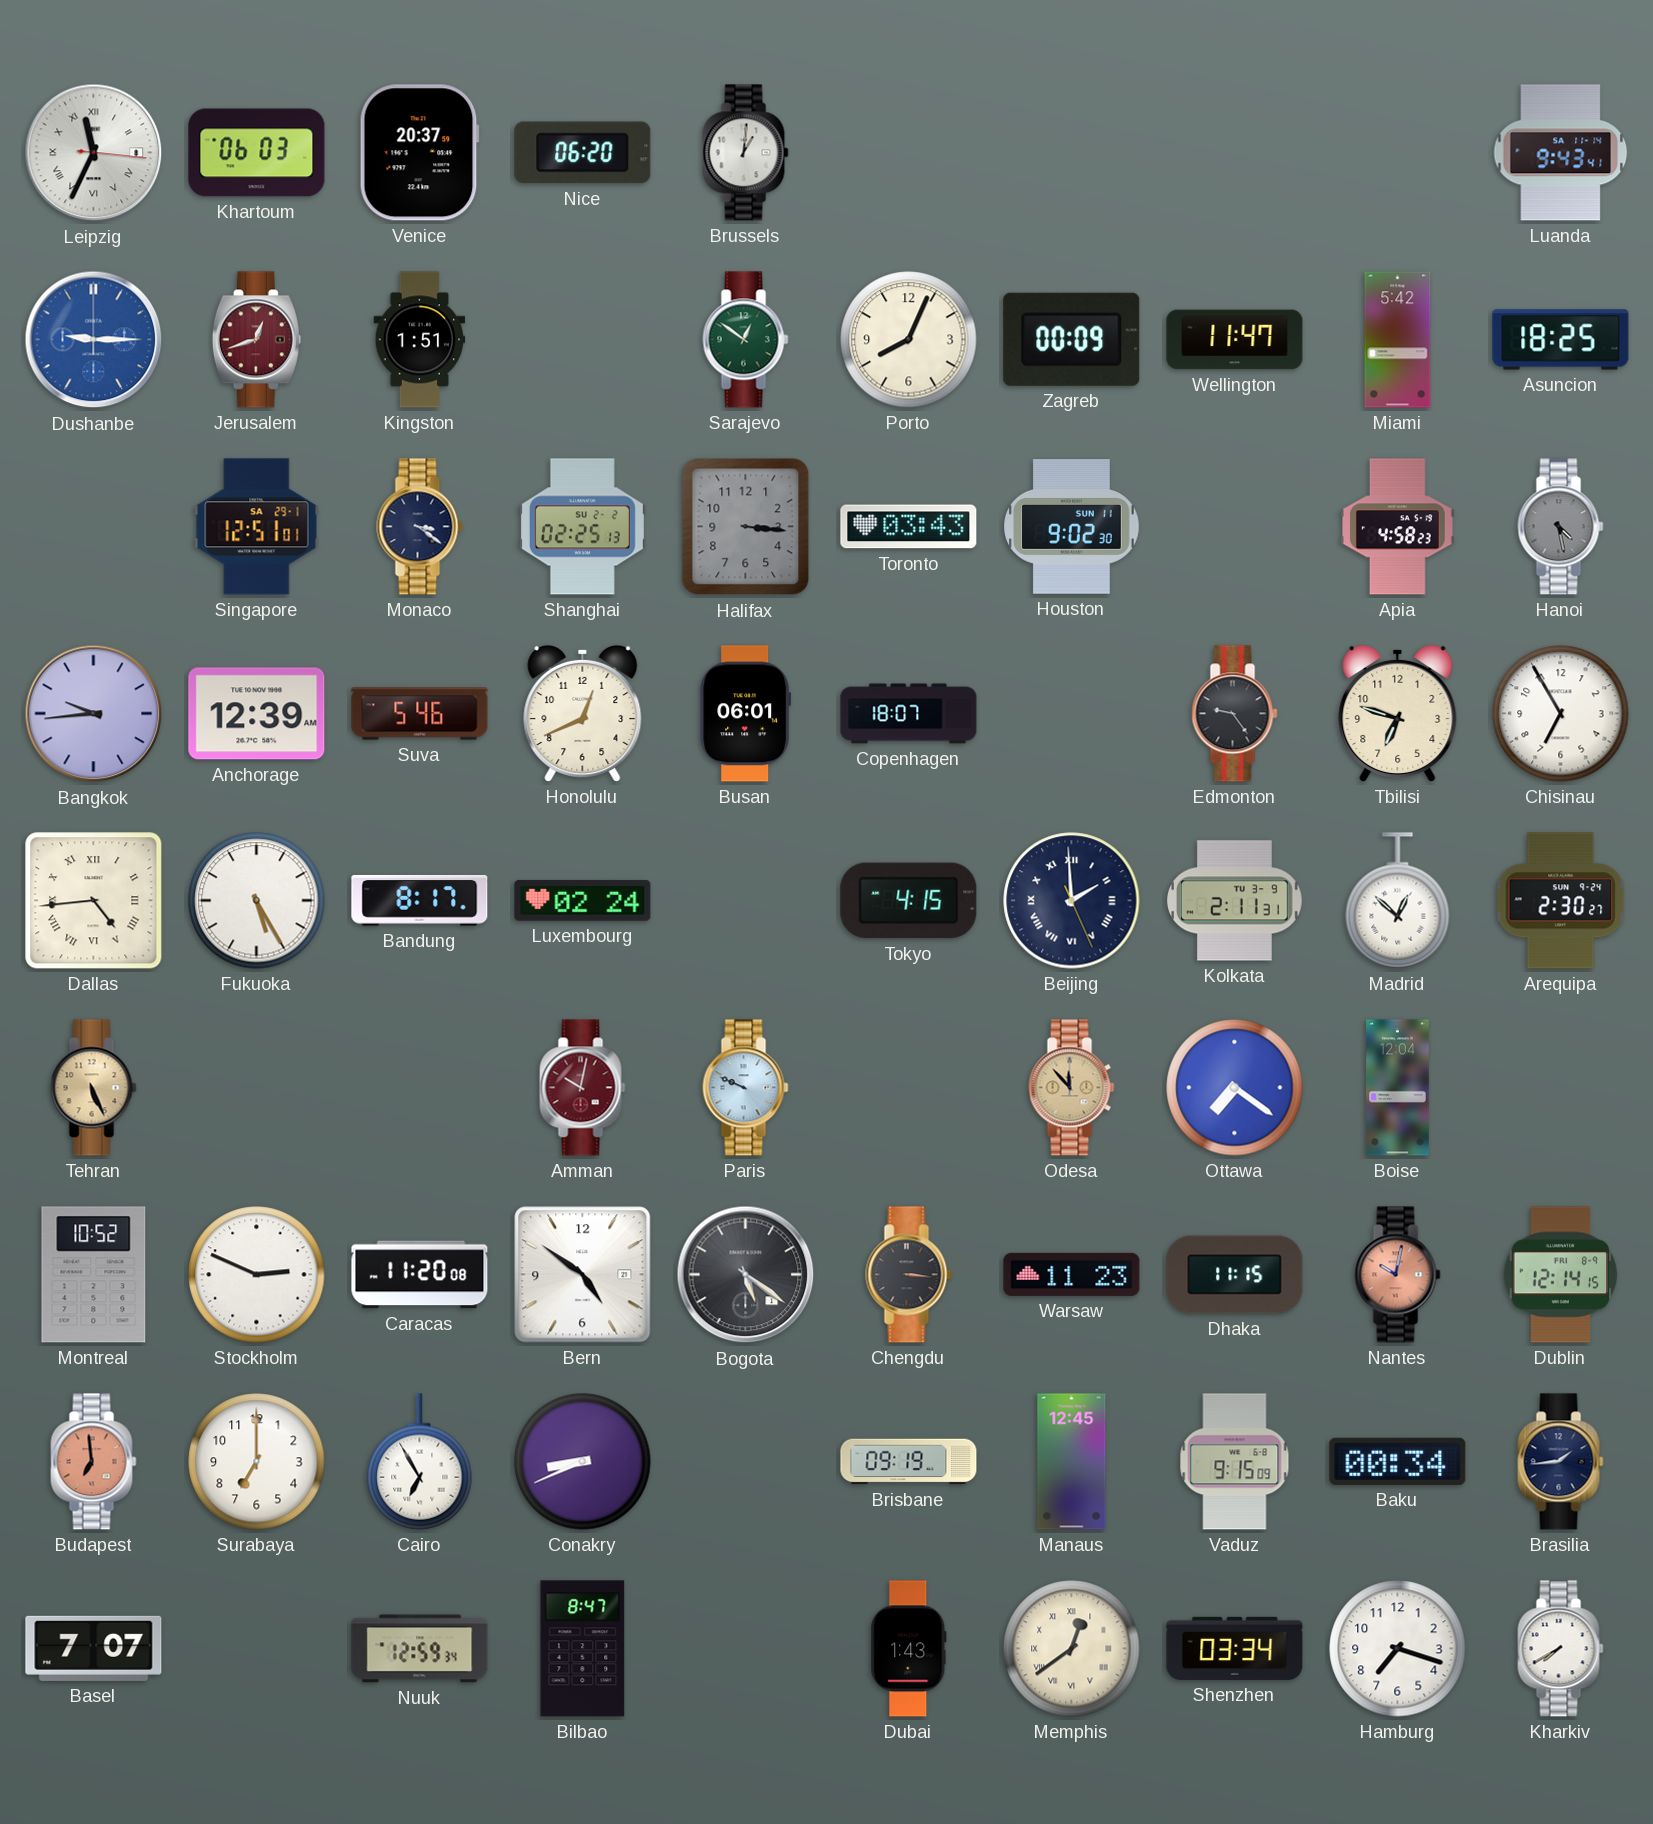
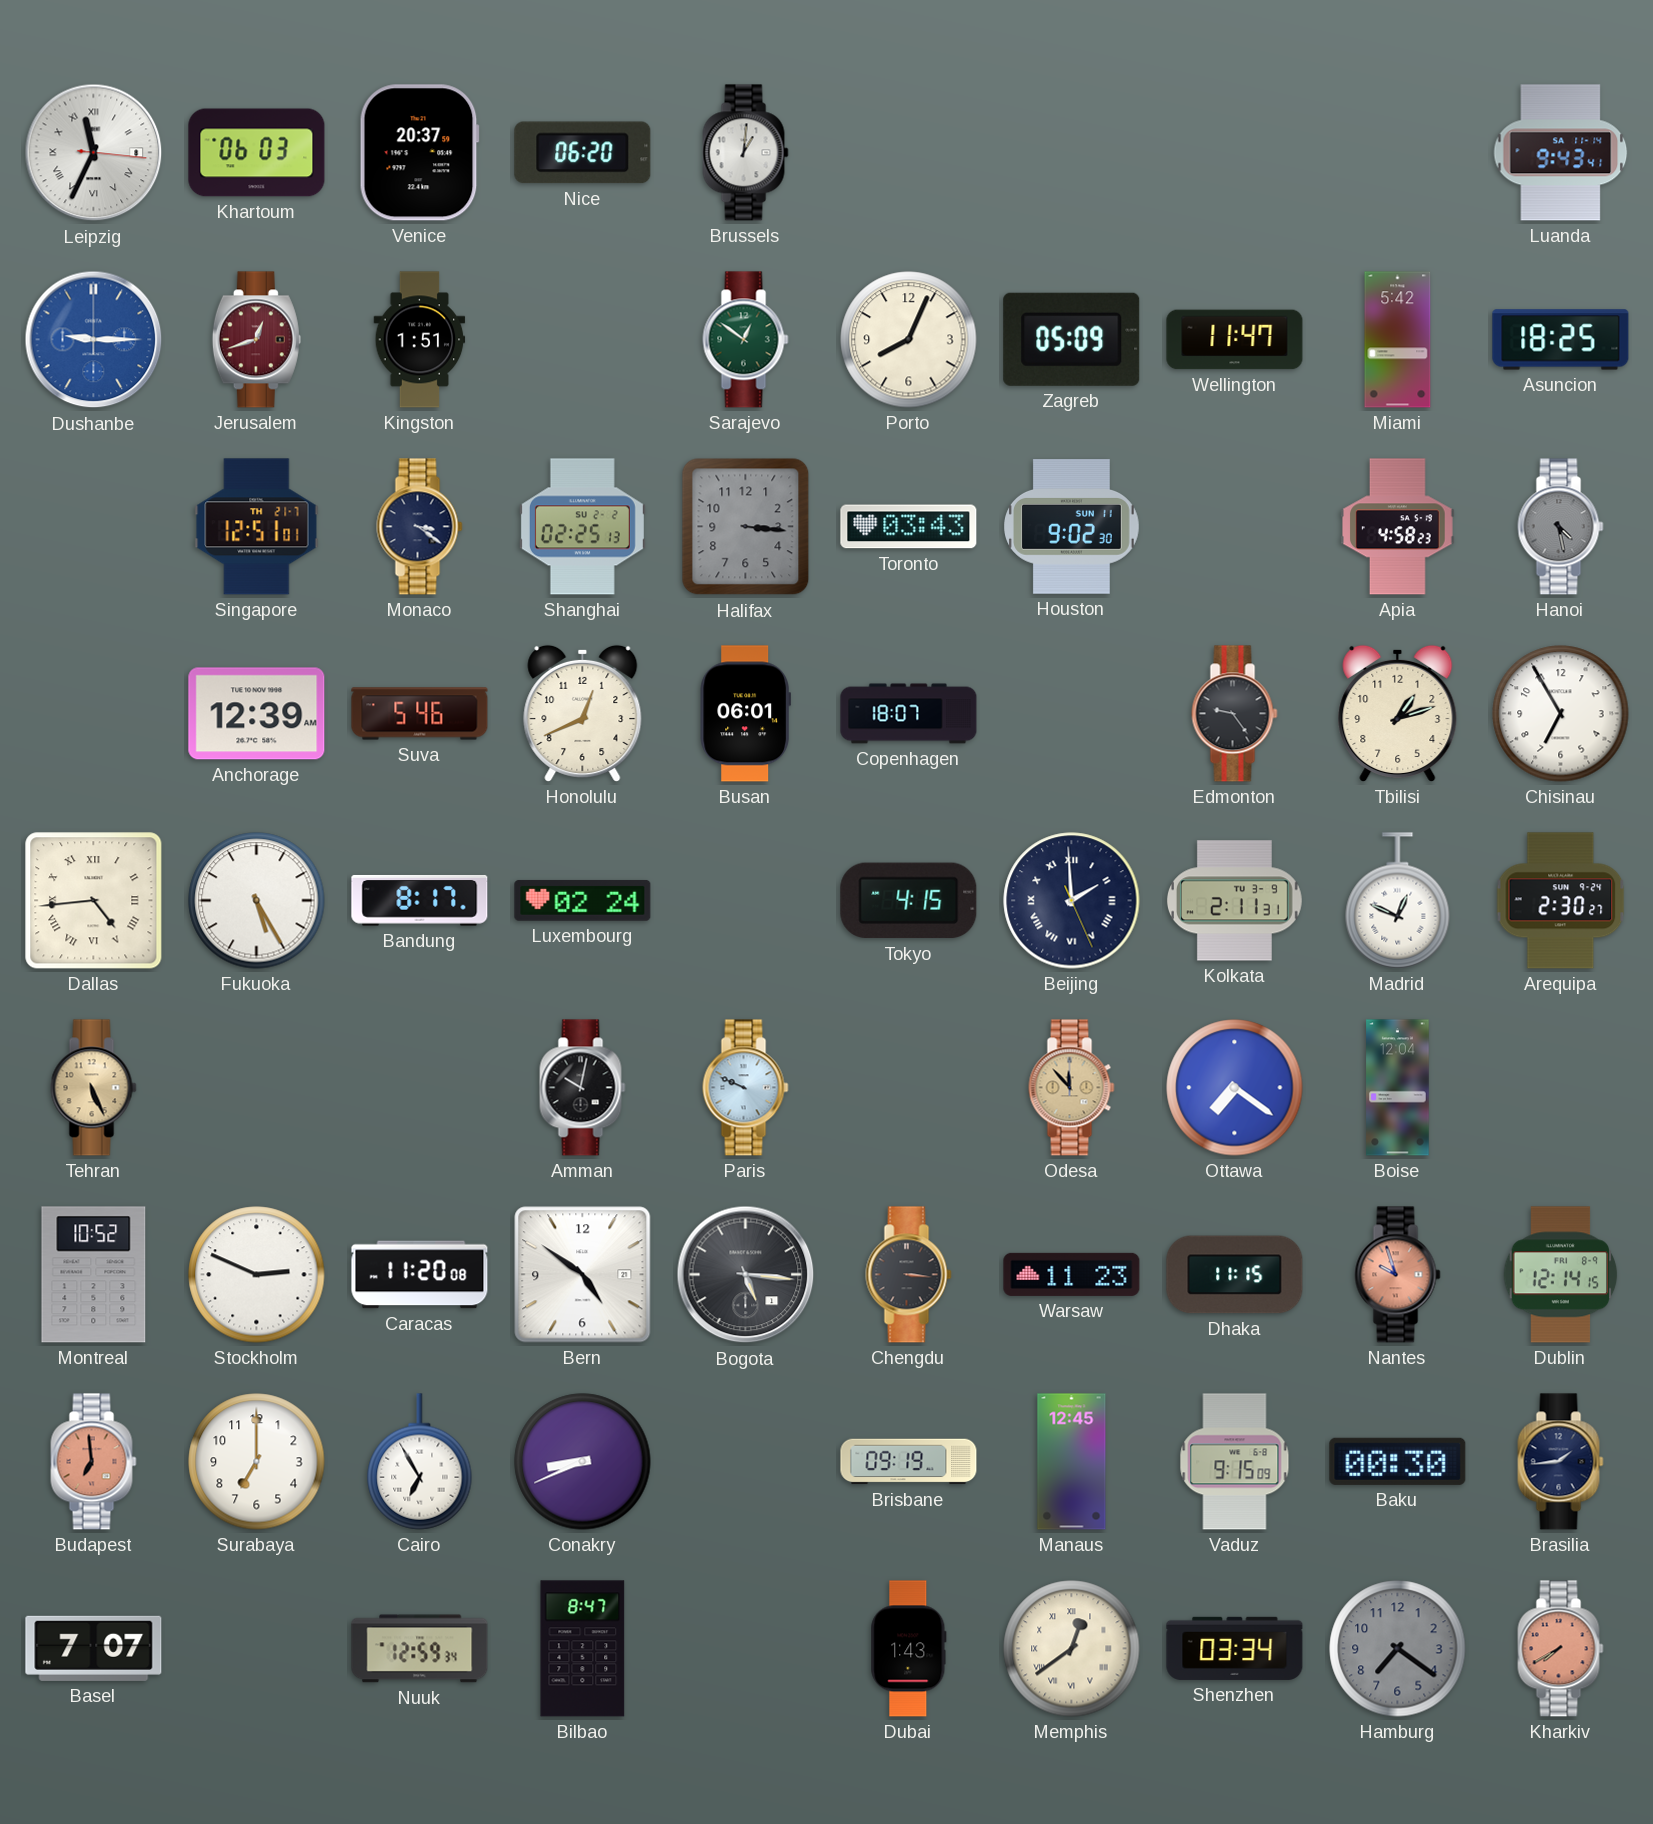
Zagreb: 00:09 -> 05:09 (1072, 339)
Singapore date: SA 29-1 -> TH 21-7 (257, 527)
Bangkok: 9:44 -> none (94, 714)
Tbilisi: 6:48 -> 1:12 (1398, 713)
Madrid: 12:52 -> 12:49 (1398, 901)
Amman dial: burgundy -> black (583, 1088)
Bogota: 5:21 -> 5:16 (746, 1275)
Nantes: 10:02 -> 9:57 (1398, 1275)
Baku: 00:34 -> 00:30 (1398, 1461)
Hamburg: 7:18 -> 7:21 (1398, 1649)
Hamburg dial: white -> grey (1398, 1649)
Kharkiv dial: white -> salmon (1561, 1649)
